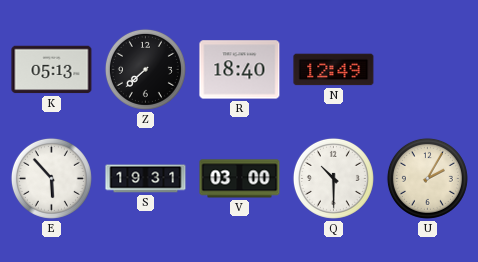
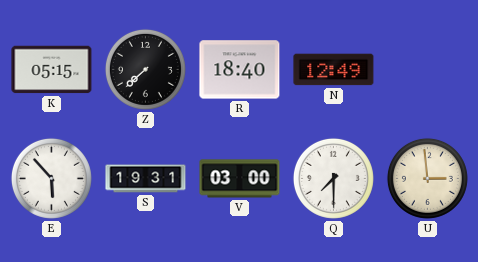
K: 05:13 -> 05:15 (52, 70)
Q: 10:30 -> 7:30 (333, 178)
U: 2:05 -> 2:59 (427, 178)
